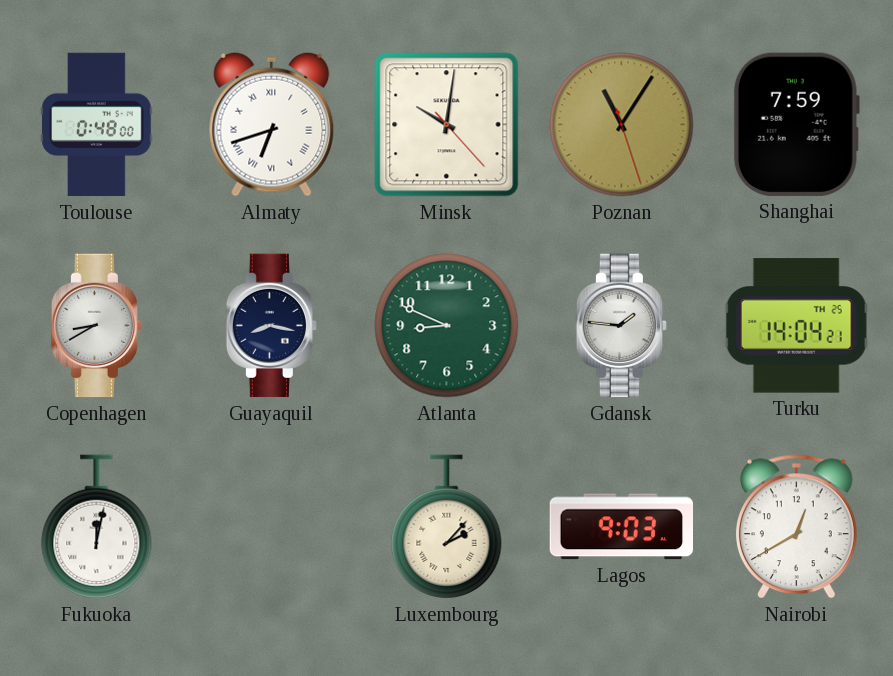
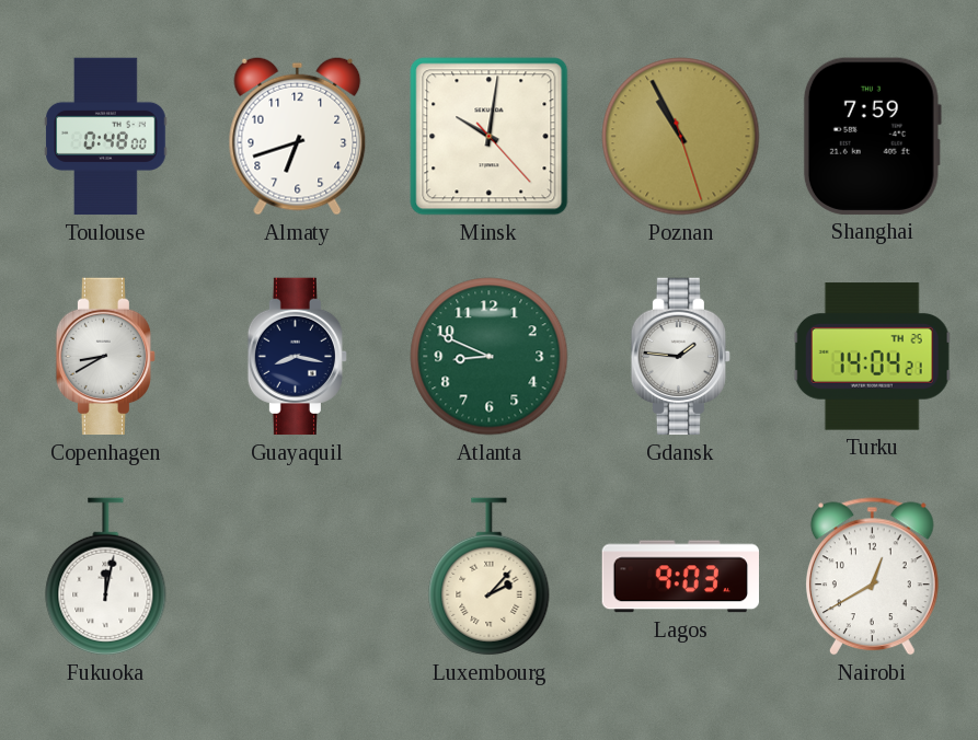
Almaty numerals: Roman -> Arabic (298, 136)
Poznan: 11:05 -> 10:55 (681, 137)
